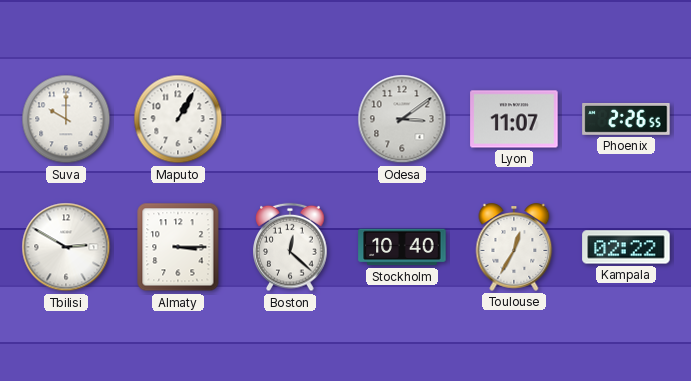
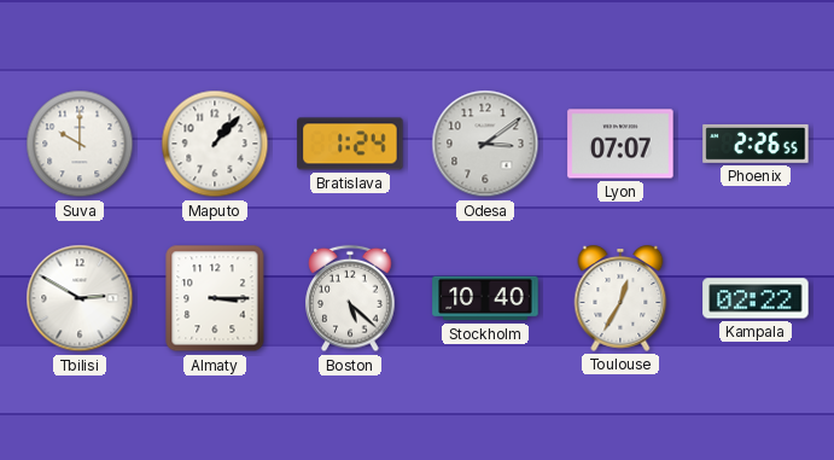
Maputo: 1:05 -> 1:07 (215, 144)
Bratislava: none -> 1:24 (350, 144)
Lyon: 11:07 -> 07:07 (620, 144)
Boston: 12:22 -> 5:22 (350, 298)
